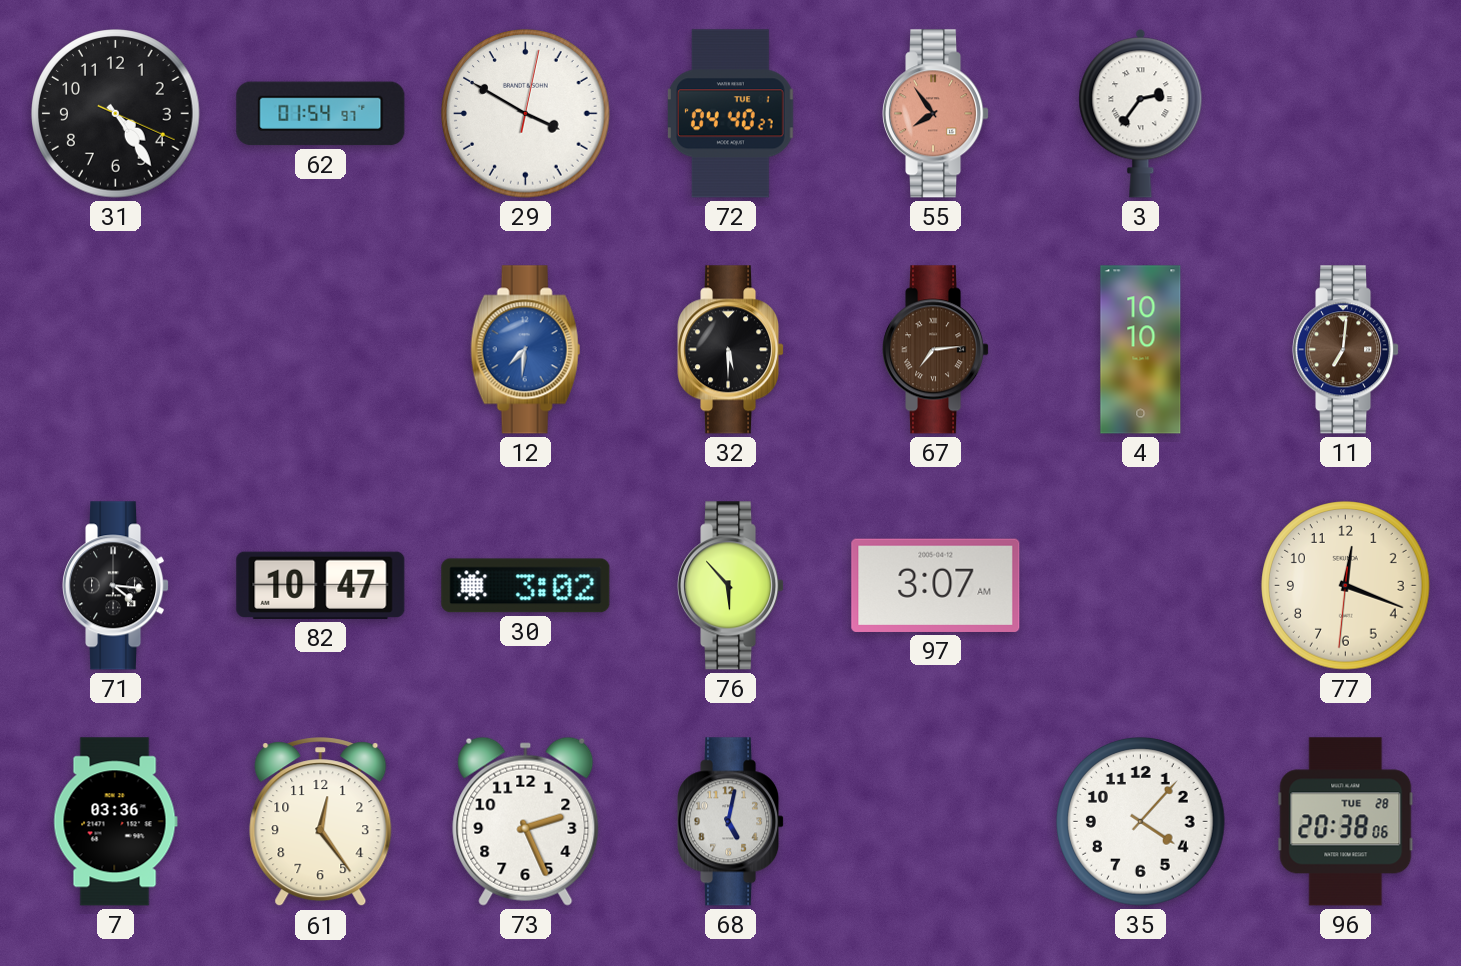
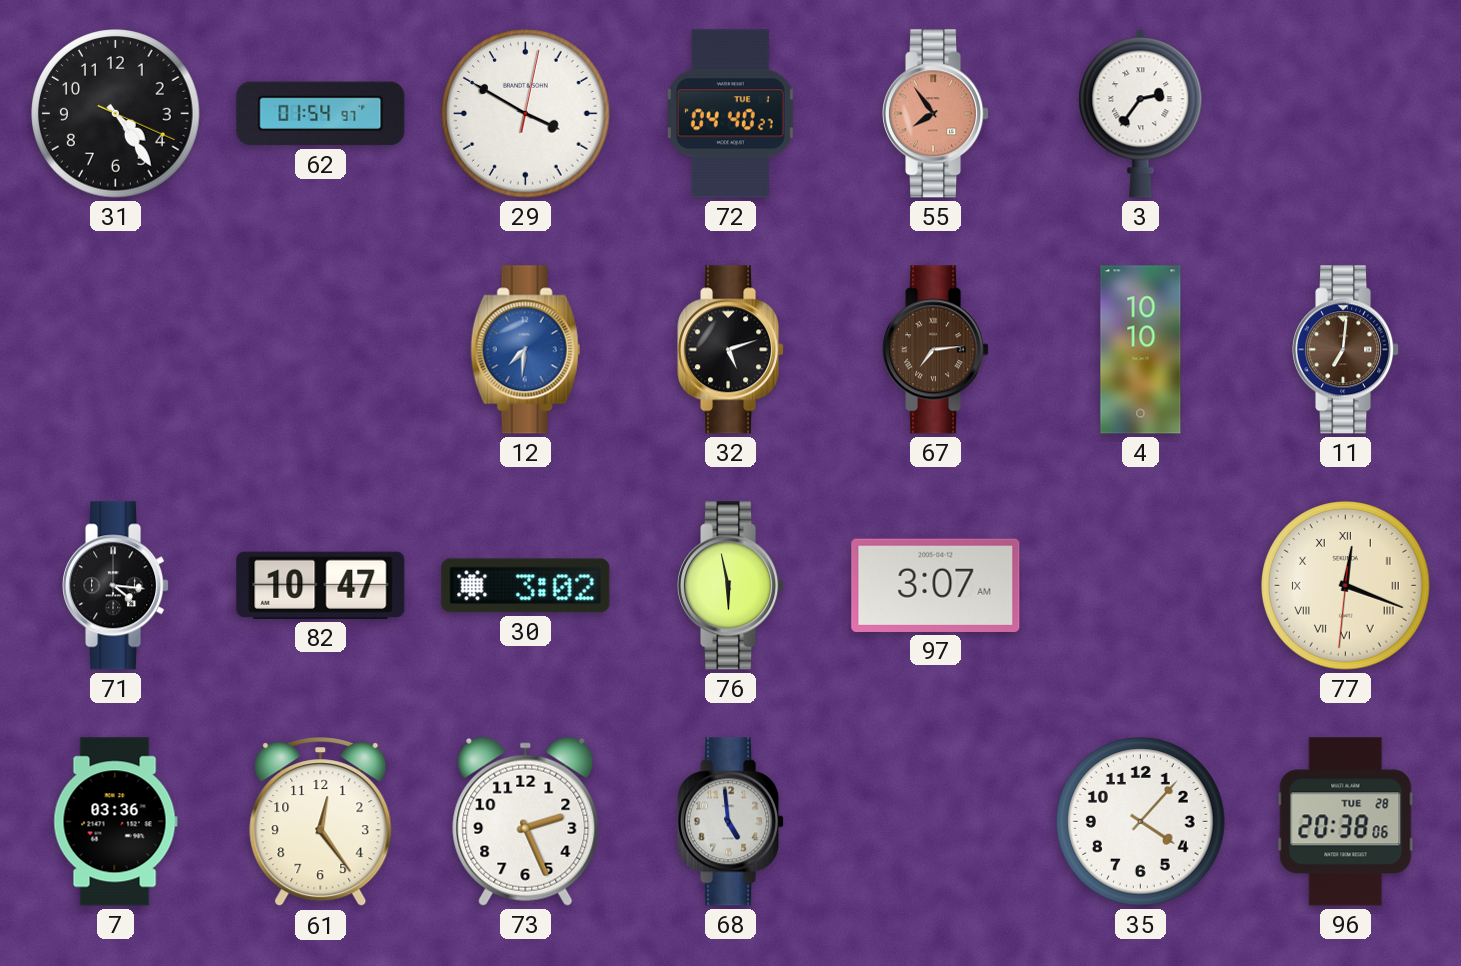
32: 5:30 -> 5:12 (732, 350)
76: 5:53 -> 5:58 (732, 586)
77 numerals: Arabic -> Roman (1346, 586)
68: 5:02 -> 4:59 (732, 822)
